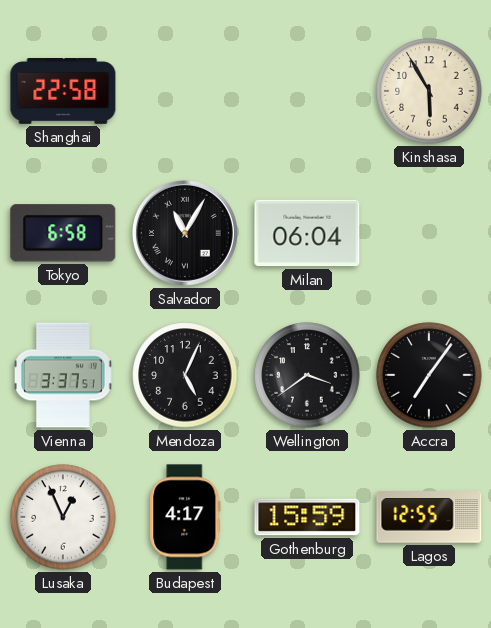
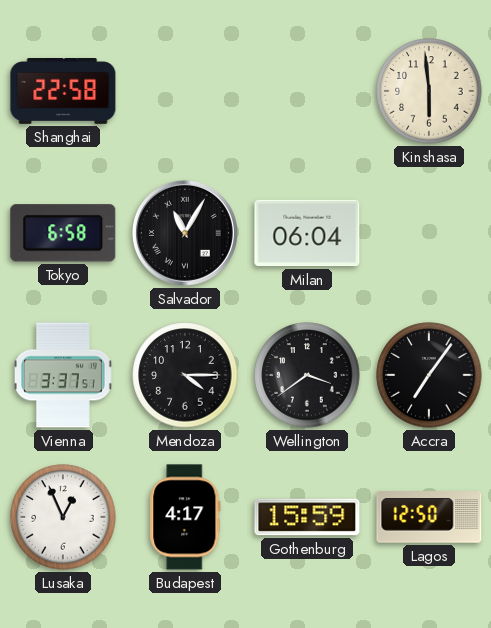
Kinshasa: 5:55 -> 5:59 (429, 91)
Mendoza: 5:04 -> 4:15 (185, 375)
Lagos: 12:55 -> 12:50 (429, 517)
